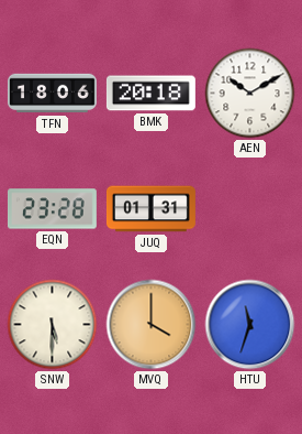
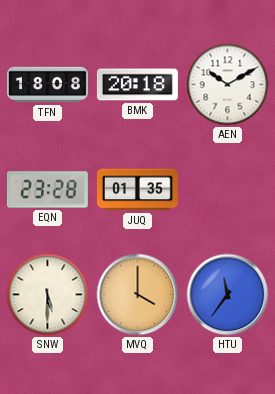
TFN: 18:06 -> 18:08 (47, 85)
JUQ: 01:31 -> 01:35 (137, 190)
HTU: 11:33 -> 11:36 (228, 295)
